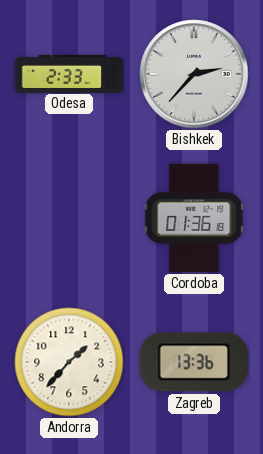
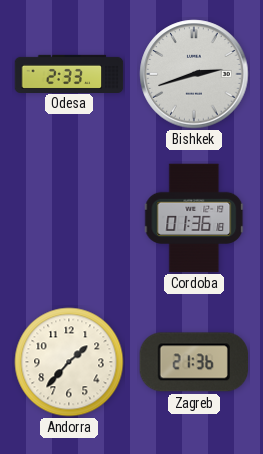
Bishkek: 2:37 -> 2:42 (194, 74)
Zagreb: 13:36 -> 21:36 (193, 362)
